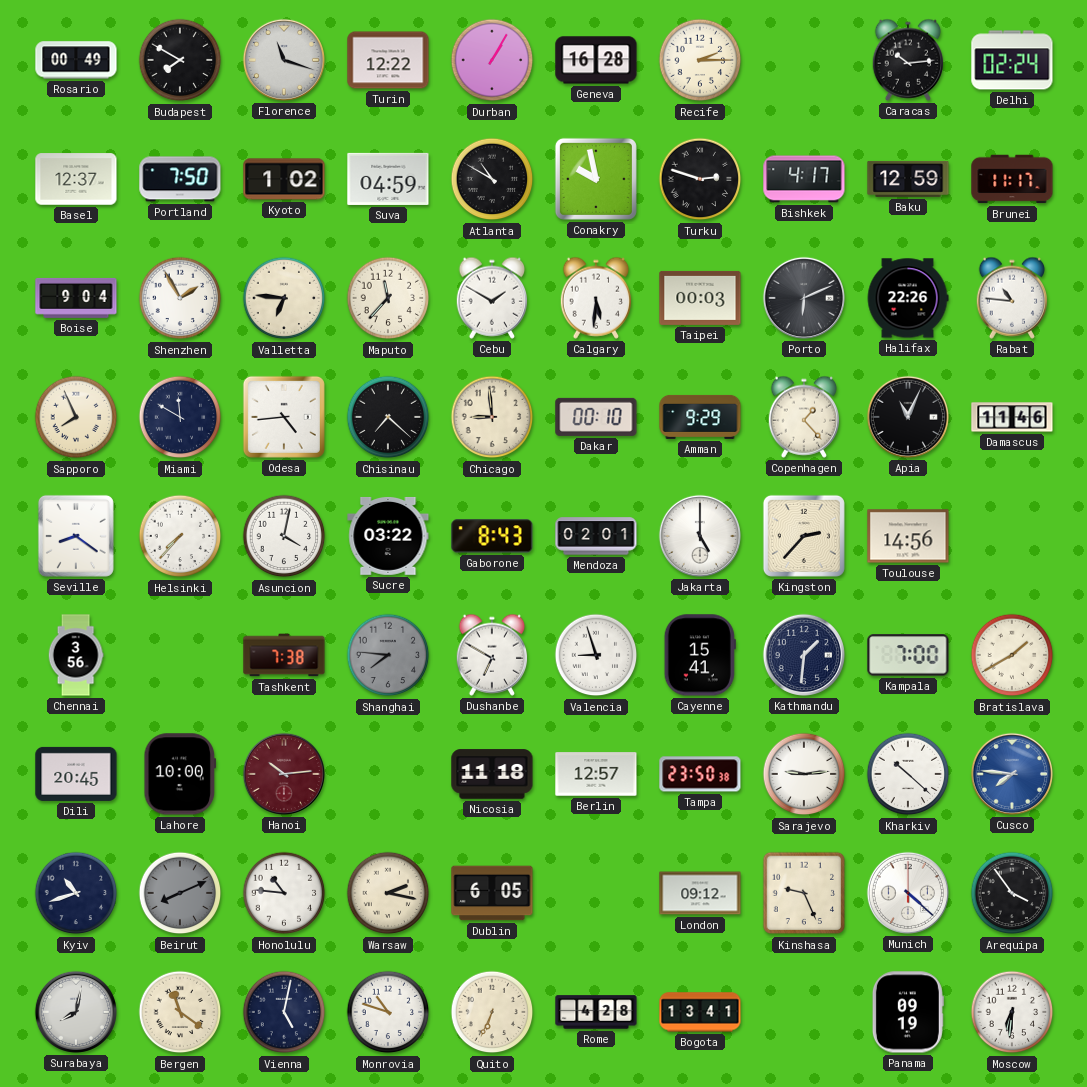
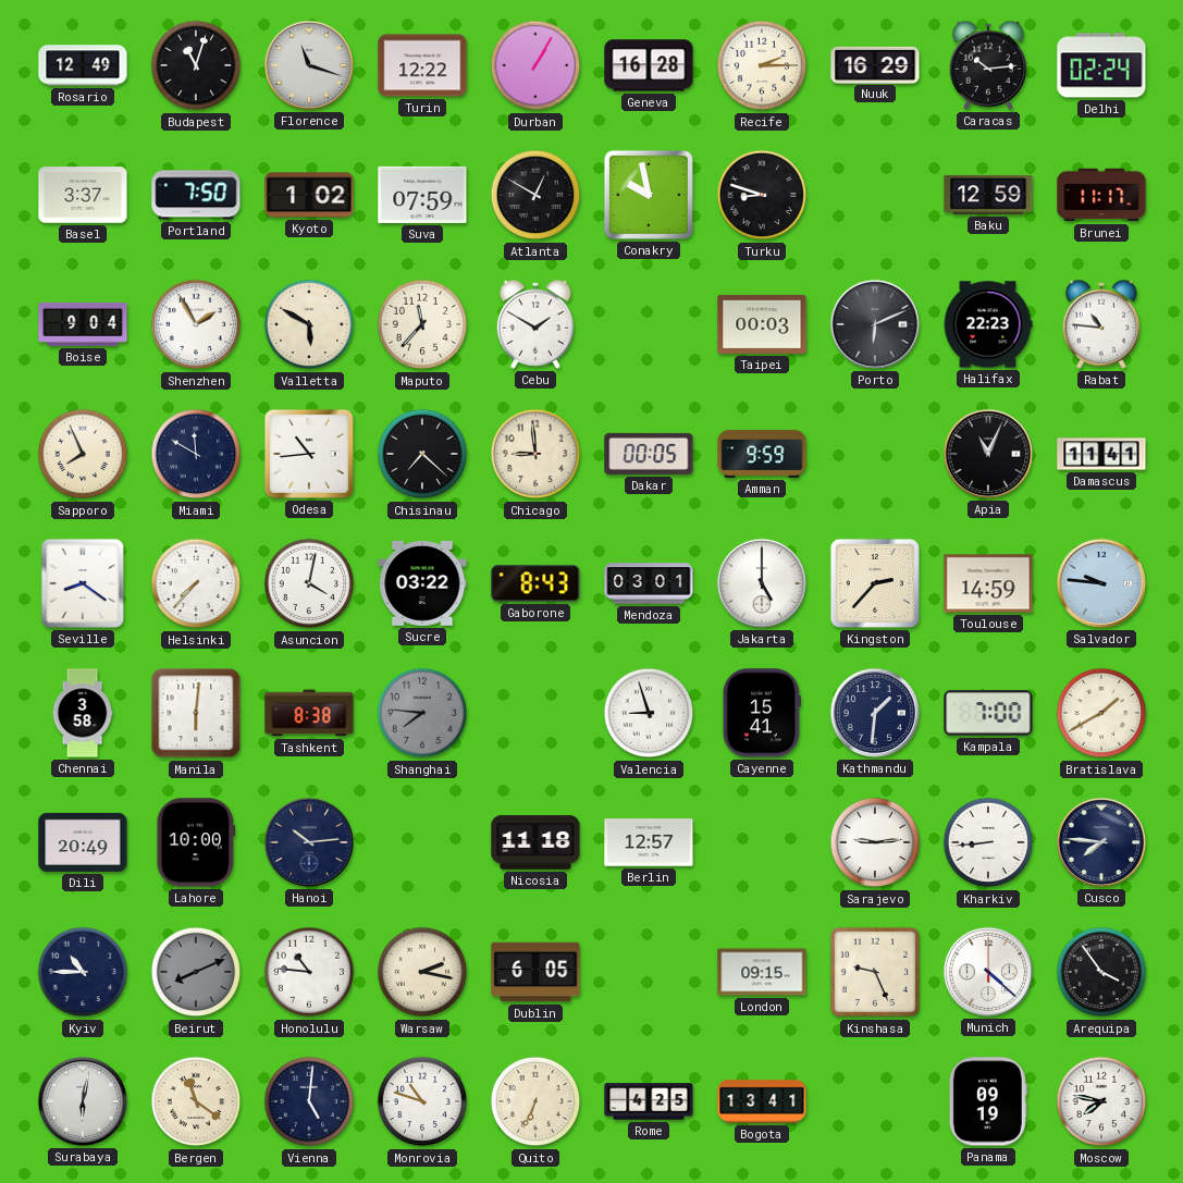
Rosario: 00:49 -> 12:49 (83, 65)
Budapest: 7:50 -> 11:03 (196, 65)
Nuuk: none -> 16:29 (875, 64)
Basel: 12:37 -> 3:37 (83, 195)
Suva: 04:59 -> 07:59 (422, 195)
Atlanta: 10:50 -> 12:50 (535, 195)
Turku: 2:48 -> 8:48 (762, 195)
Bishkek: 4:17 -> none (804, 179)
Valletta: 6:46 -> 5:50 (309, 324)
Calgary: 5:31 -> none (596, 298)
Halifax: 22:26 -> 22:23 (988, 324)
Odesa: 4:44 -> 10:44 (309, 454)
Dakar: 00:10 -> 00:05 (649, 454)
Amman: 9:29 -> 9:59 (762, 454)
Copenhagen: 1:23 -> none (804, 417)
Damascus: 11:46 -> 11:41 (1101, 454)
Mendoza: 02:01 -> 03:01 (649, 583)
Toulouse: 14:56 -> 14:59 (988, 583)
Salvador: none -> 9:46 (1101, 583)
Chennai: 3:56 -> 3:58 (83, 713)
Manila: none -> 6:01 (196, 713)
Tashkent: 7:38 -> 8:38 (309, 713)
Dushanbe: 6:50 -> none (492, 655)
Dili: 20:45 -> 20:49 (83, 842)
Hanoi dial: burgundy -> navy (309, 842)
Tampa: 23:50 -> none (700, 774)
Kharkiv: 10:22 -> 8:44 (988, 842)
Cusco dial: blue -> navy (1101, 842)
Kyiv: 10:42 -> 10:45 (83, 972)
London: 09:12 -> 09:15 (762, 972)
Surabaya: 8:02 -> 6:02 (83, 1101)
Vienna: 5:02 -> 5:01 (309, 1101)
Rome: 4:28 -> 4:25 (649, 1101)
Moscow: 6:31 -> 7:47 (1101, 1101)
